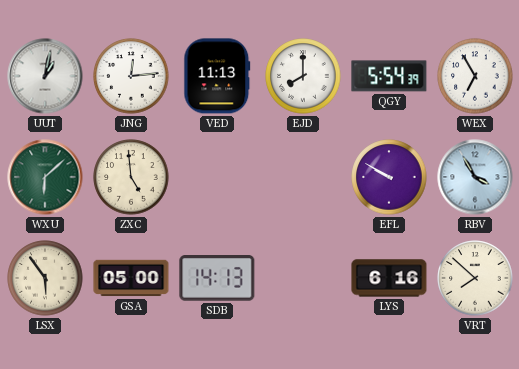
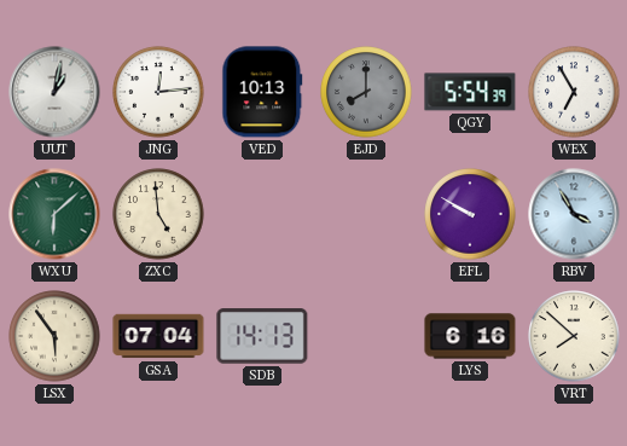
VED: 11:13 -> 10:13 (262, 92)
EJD dial: white -> grey (366, 92)
GSA: 05:00 -> 07:04 (158, 336)
